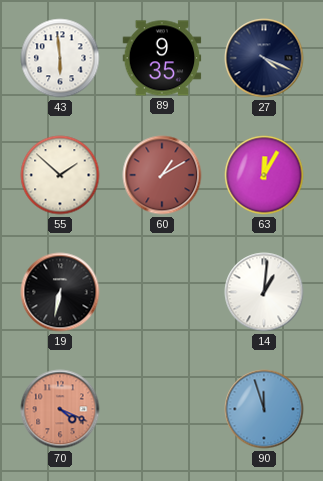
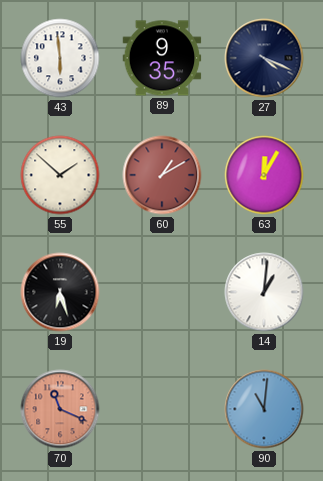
19: 6:32 -> 6:27 (60, 292)
70: 4:19 -> 11:19 (60, 409)
90: 11:57 -> 11:01 (264, 409)
